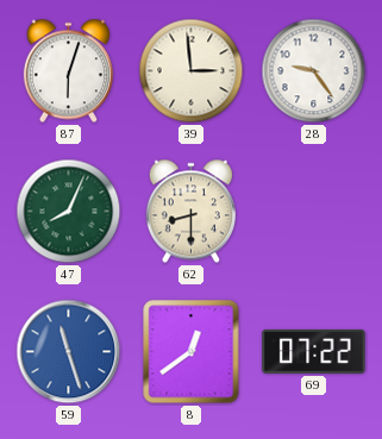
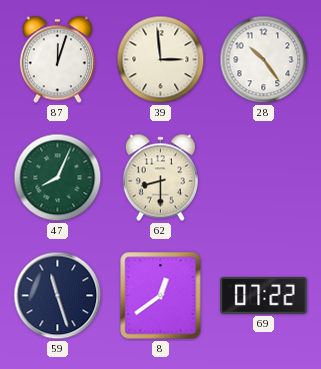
87: 6:03 -> 12:03 (57, 60)
28: 9:24 -> 10:24 (264, 60)
59 dial: blue -> navy (58, 296)
